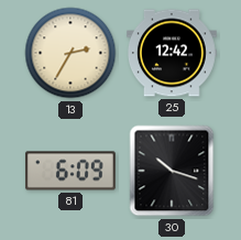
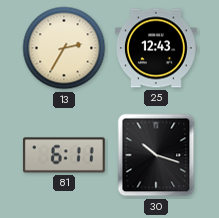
25: 12:42 -> 12:43 (157, 48)
81: 6:09 -> 6:11 (64, 155)
